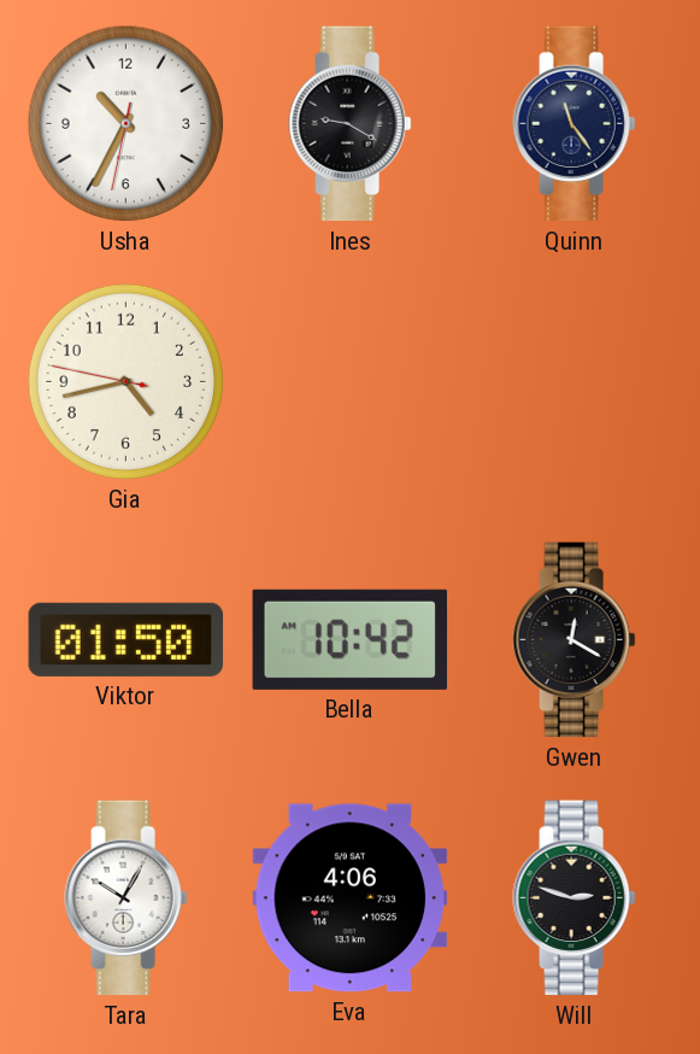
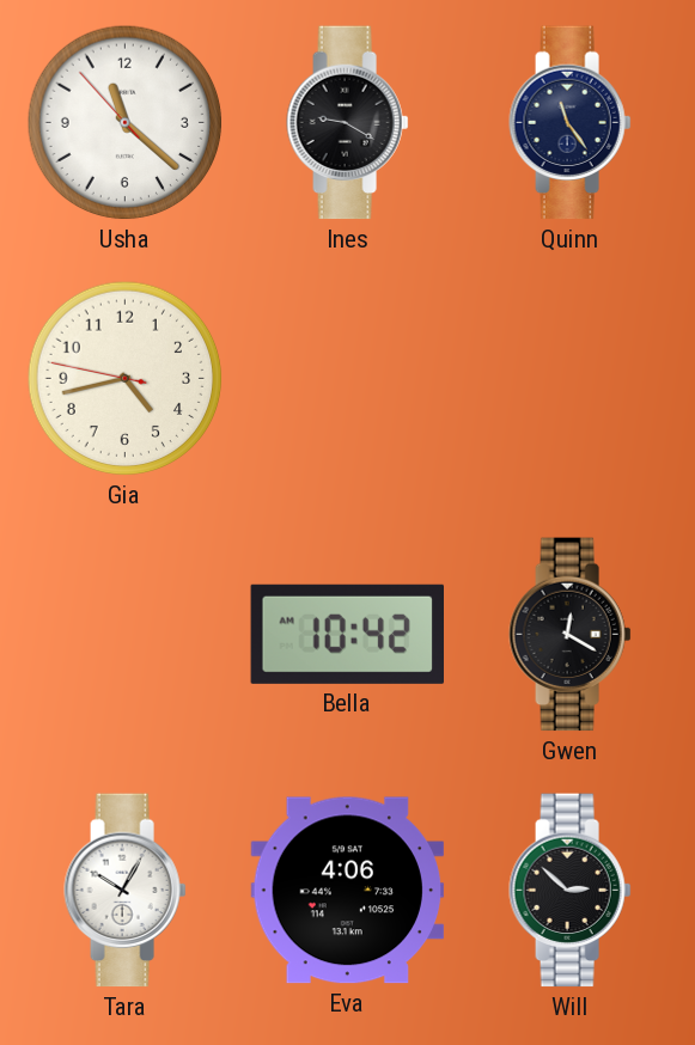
Usha: 10:34 -> 11:21 (126, 123)
Viktor: 01:50 -> none (127, 639)
Will: 2:48 -> 2:52 (571, 891)
